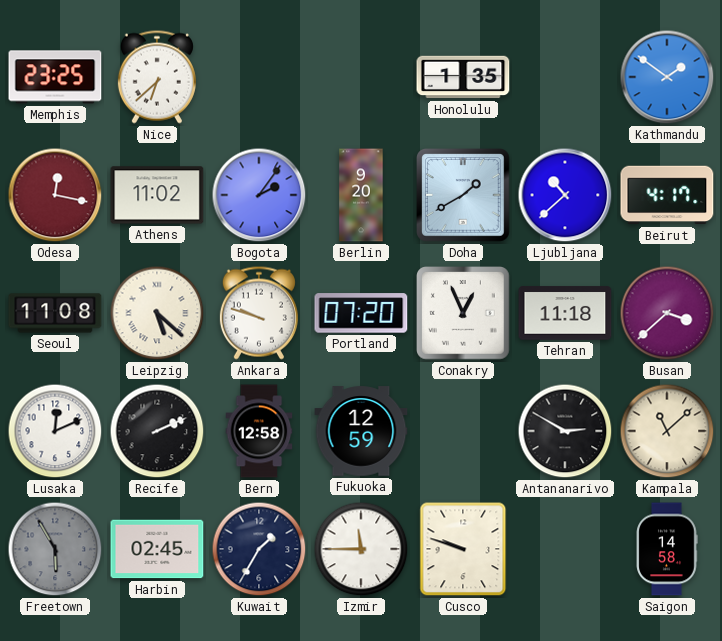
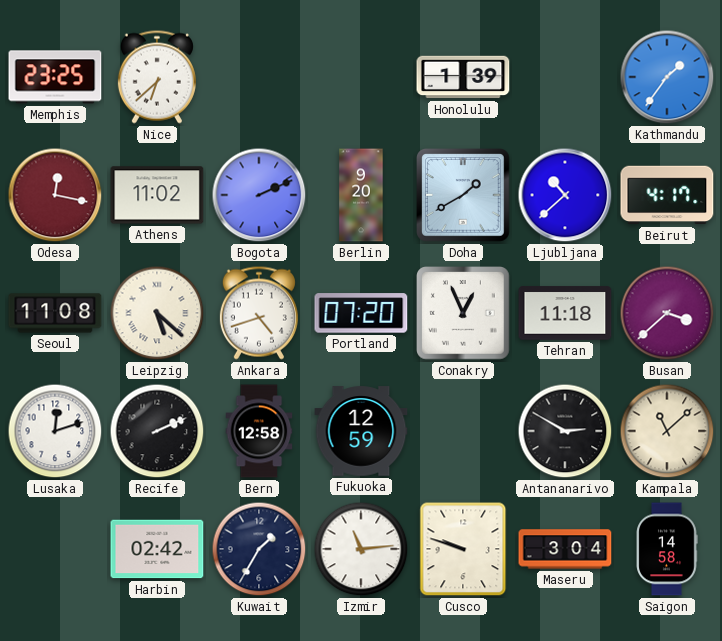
Honolulu: 1:35 -> 1:39 (463, 77)
Kathmandu: 1:51 -> 1:36 (667, 77)
Bogota: 2:06 -> 2:11 (259, 195)
Ankara: 9:48 -> 4:42 (259, 313)
Lusaka: 12:11 -> 12:12 (55, 431)
Freetown: 5:55 -> none (55, 549)
Harbin: 02:45 -> 02:42 (157, 549)
Izmir: 11:45 -> 11:14 (361, 549)
Maseru: none -> 3:04 (565, 549)
